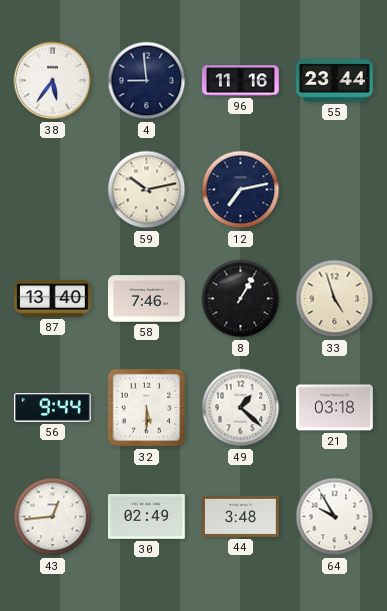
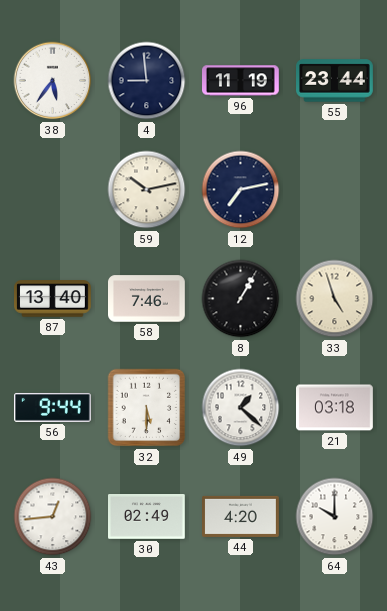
96: 11:16 -> 11:19 (241, 81)
44: 3:48 -> 4:20 (241, 516)
64: 9:55 -> 10:00 (335, 517)
